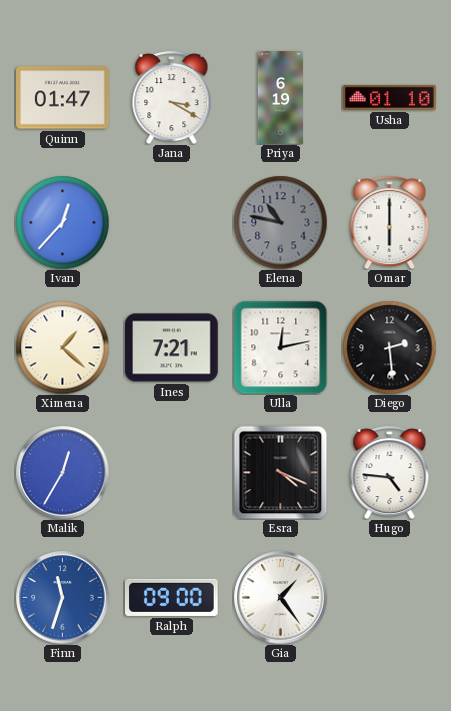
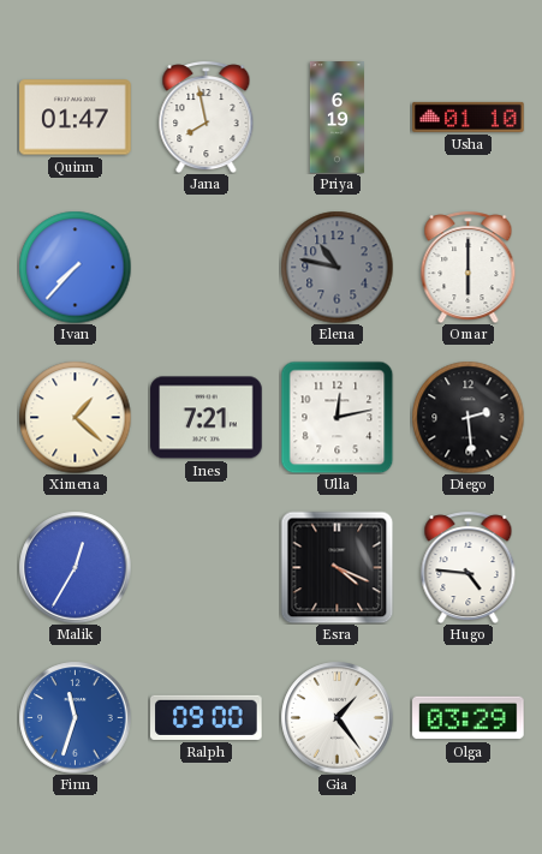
Jana: 3:20 -> 7:58 (207, 117)
Ivan: 12:37 -> 7:37 (75, 267)
Olga: none -> 03:29 (469, 718)
